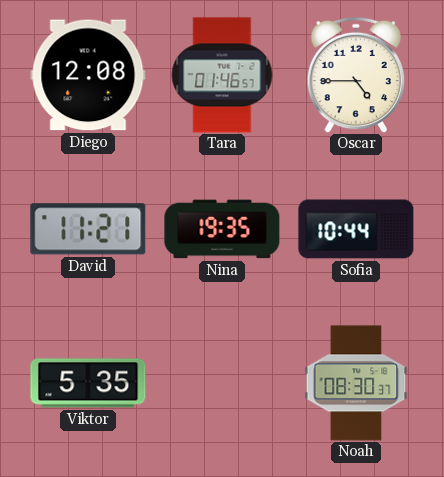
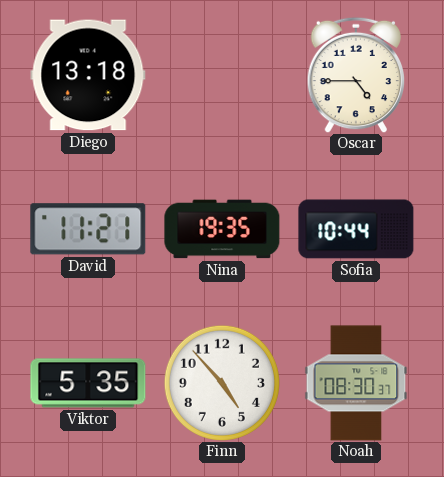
Diego: 12:08 -> 13:18 (88, 75)
Tara: 01:46 -> none (222, 75)
Finn: none -> 4:53 (222, 383)
